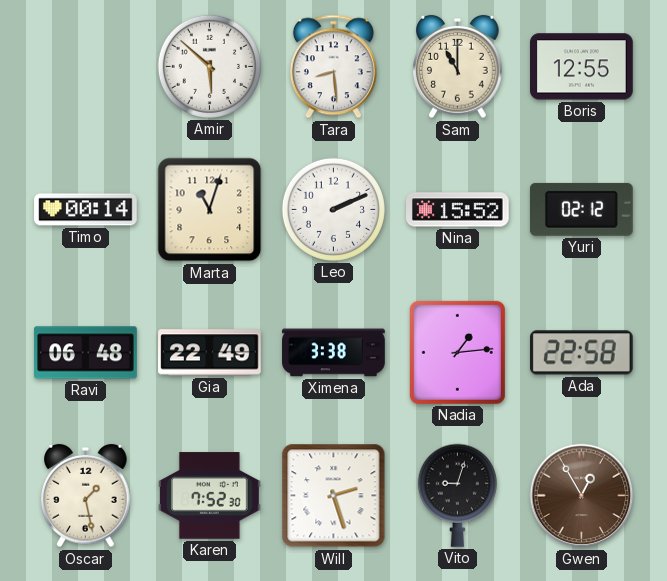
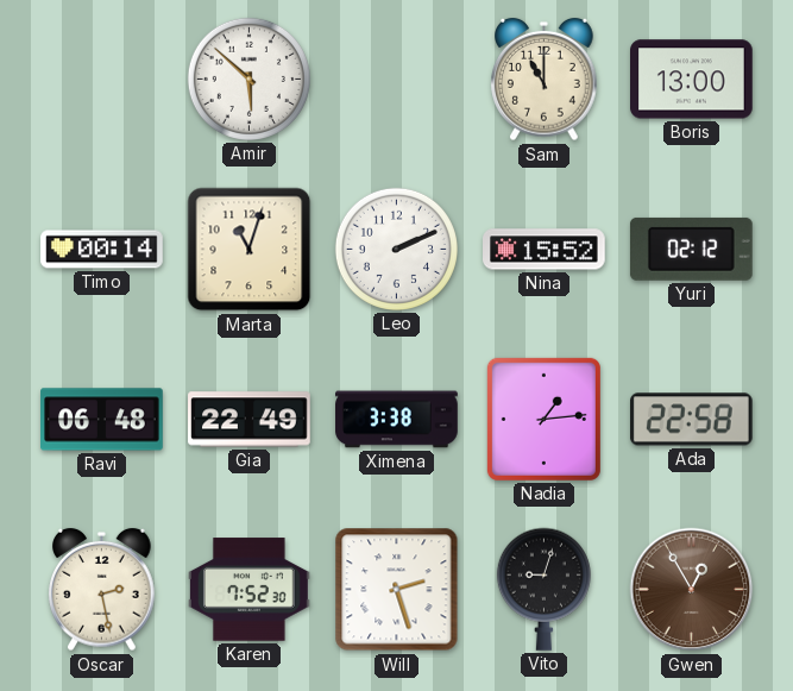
Tara: 8:29 -> none (333, 67)
Boris: 12:55 -> 13:00 (692, 80)
Oscar: 1:28 -> 2:28 (102, 590)
